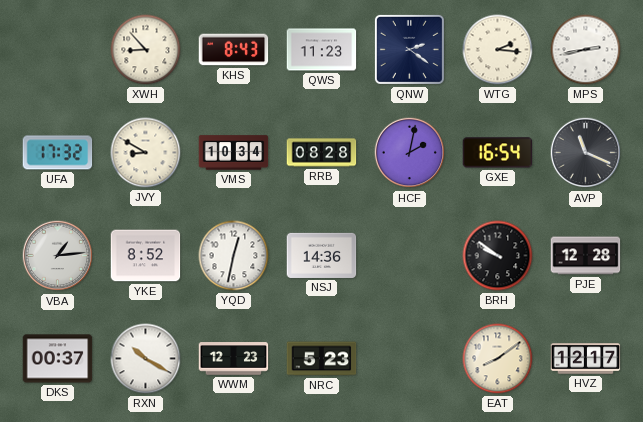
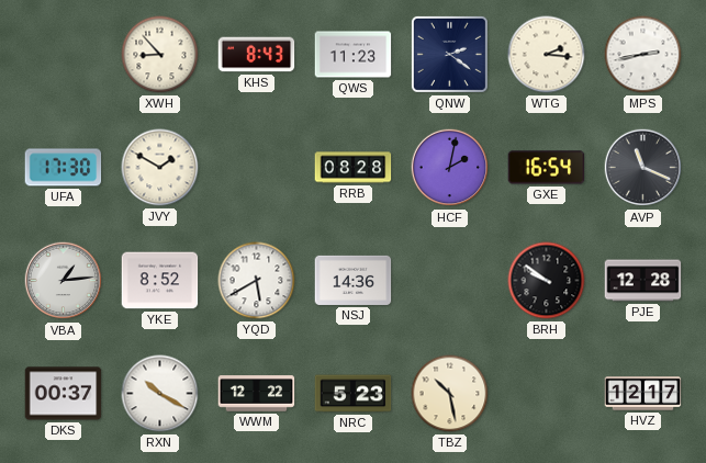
UFA: 17:32 -> 17:30 (64, 168)
JVY: 8:50 -> 1:50 (160, 168)
VMS: 10:34 -> none (234, 153)
YQD: 12:32 -> 5:40 (257, 281)
WWM: 12:23 -> 12:22 (257, 394)
TBZ: none -> 10:28 (450, 394)
EAT: 8:09 -> none (498, 359)
